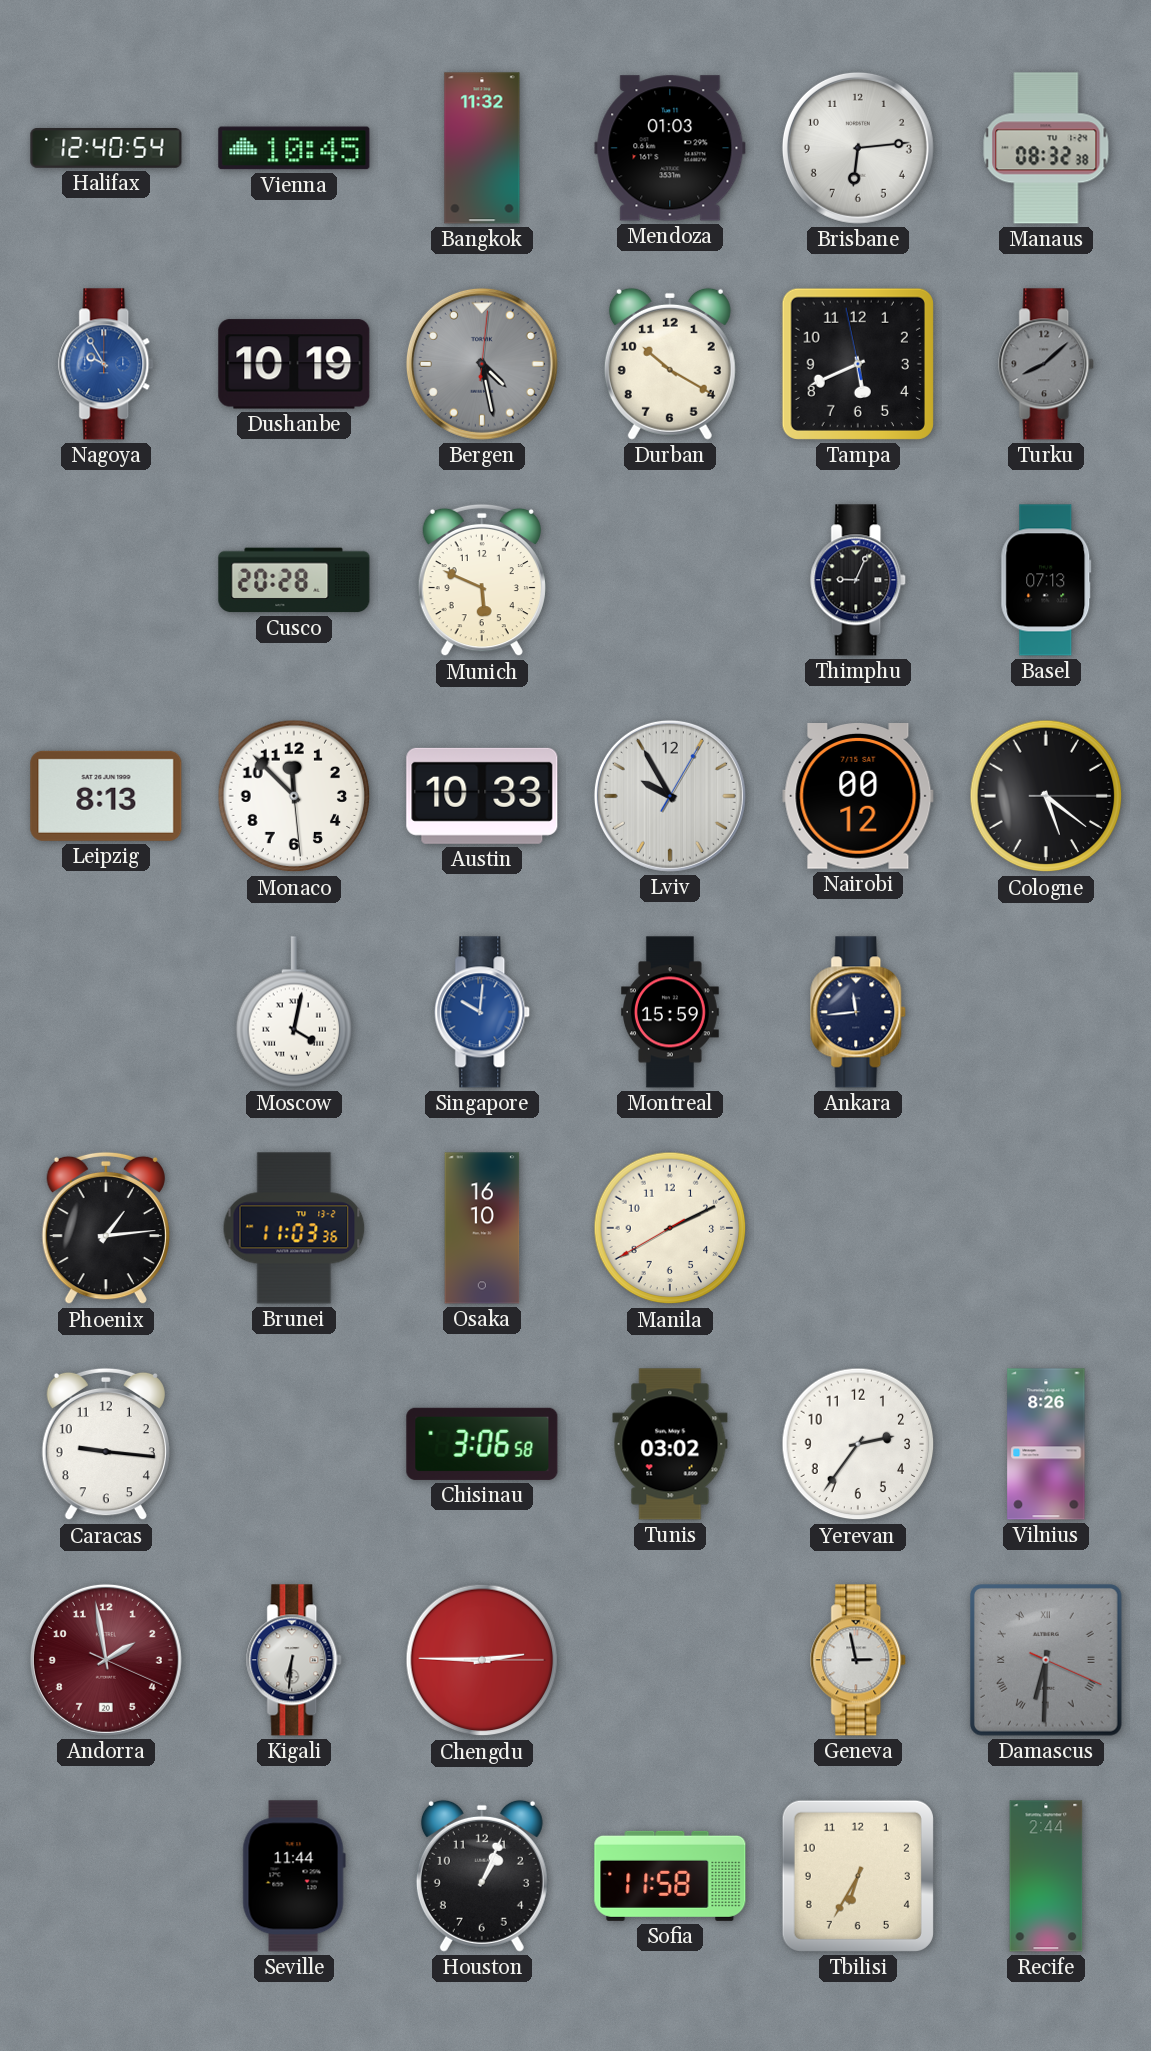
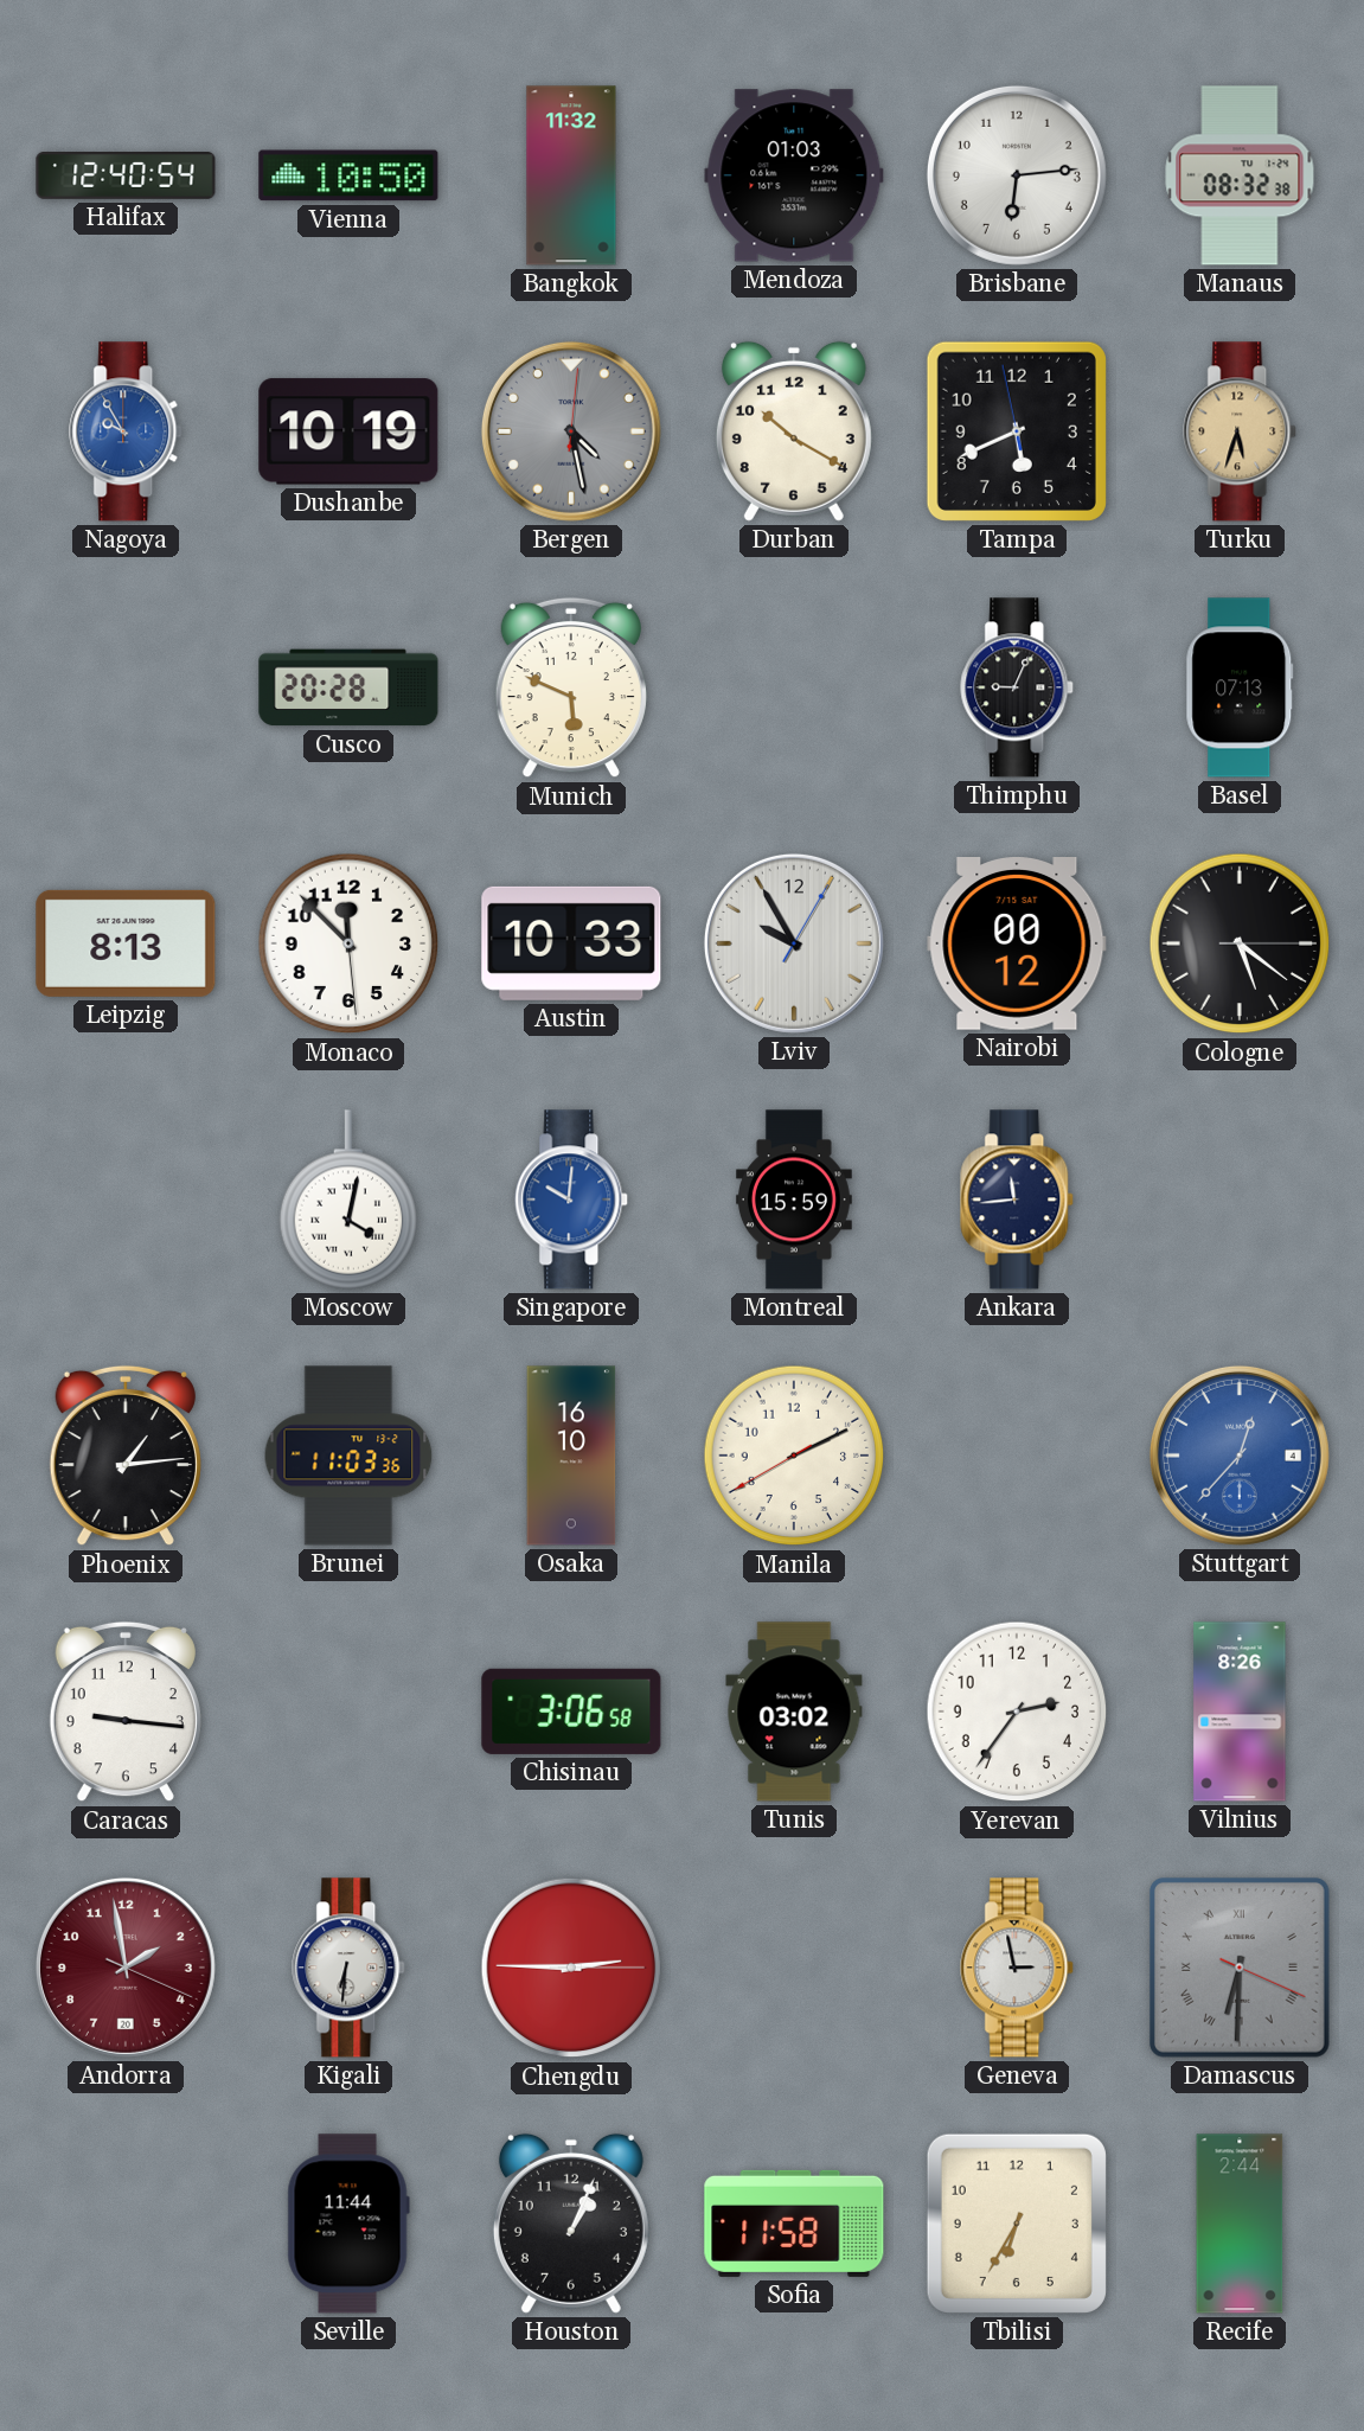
Vienna: 10:45 -> 10:50 (348, 175)
Turku: 8:08 -> 5:33 (1241, 431)
Turku dial: grey -> champagne (1241, 431)
Stuttgart: none -> 12:37 (1240, 1456)
